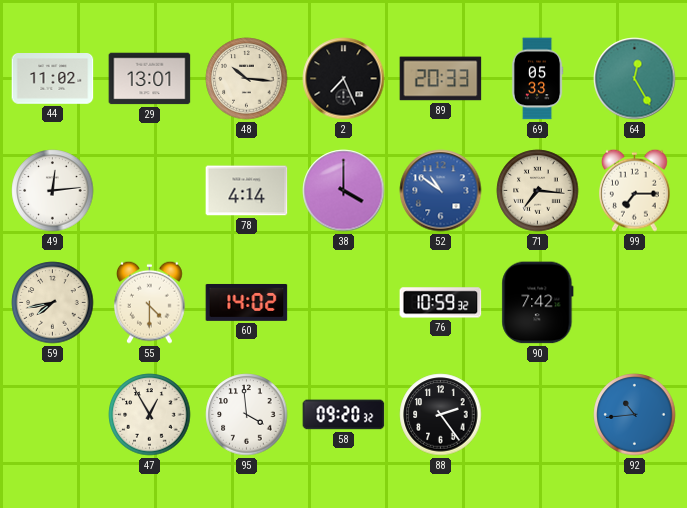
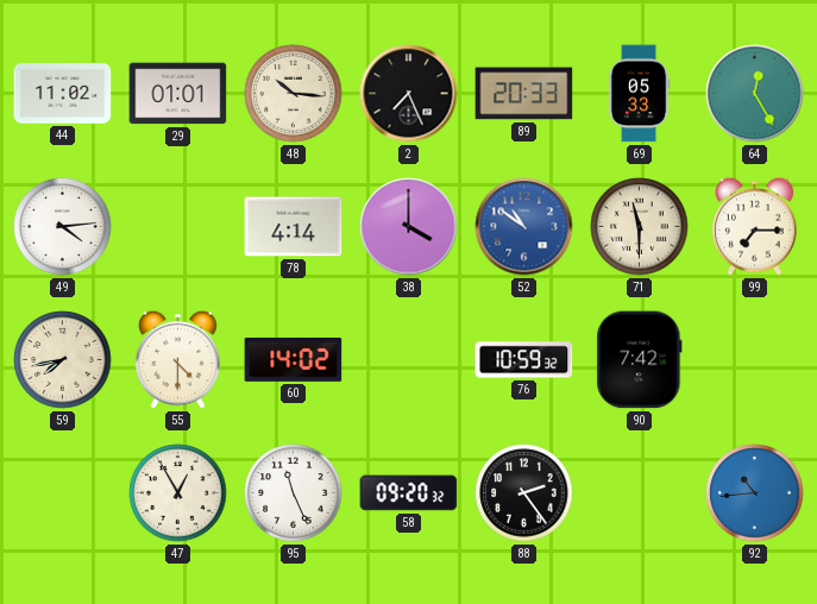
29: 13:01 -> 01:01 (178, 94)
49: 12:14 -> 4:14 (63, 227)
71: 7:16 -> 11:30 (640, 227)
95: 3:59 -> 11:26 (294, 493)
